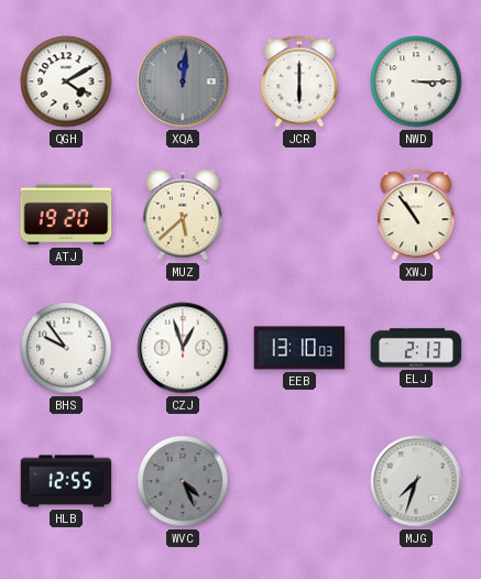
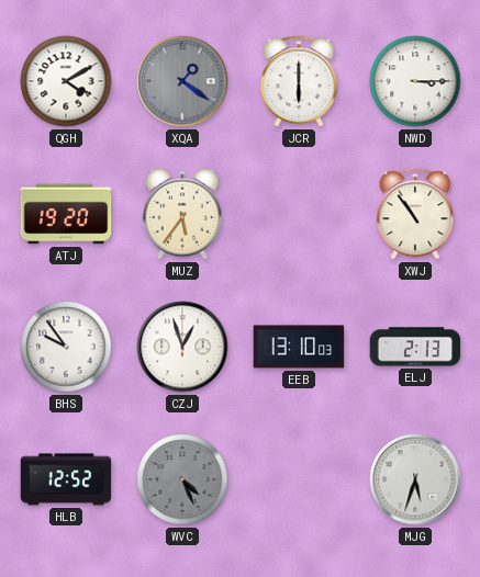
XQA: 12:01 -> 1:21 (182, 81)
MUZ: 5:38 -> 5:36 (182, 214)
HLB: 12:55 -> 12:52 (66, 479)
MJG: 7:33 -> 5:33 (415, 479)
